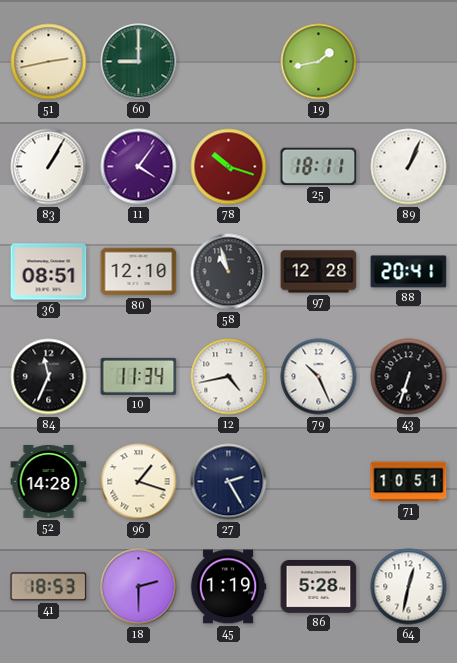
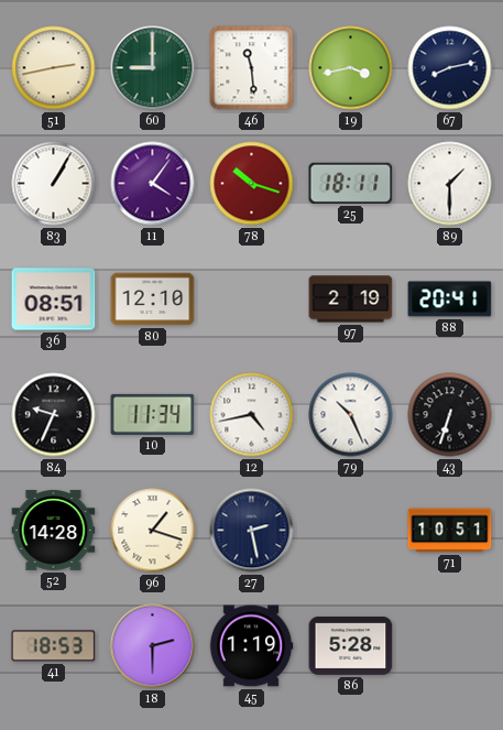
46: none -> 11:29 (252, 68)
19: 1:43 -> 3:43 (351, 68)
67: none -> 8:13 (450, 68)
89: 1:04 -> 1:30 (450, 184)
58: 10:57 -> none (229, 272)
97: 12:28 -> 2:19 (351, 299)
84: 11:34 -> 9:34 (54, 415)
27: 2:25 -> 2:28 (252, 531)
64: 12:32 -> none (409, 587)
